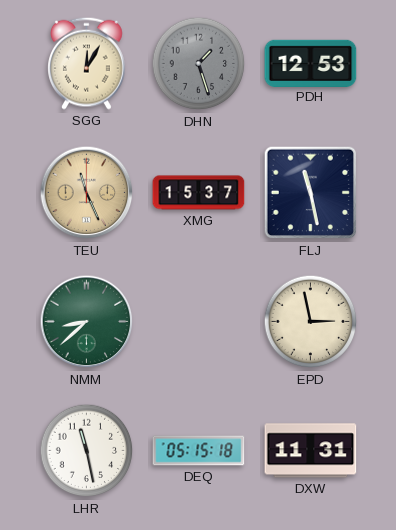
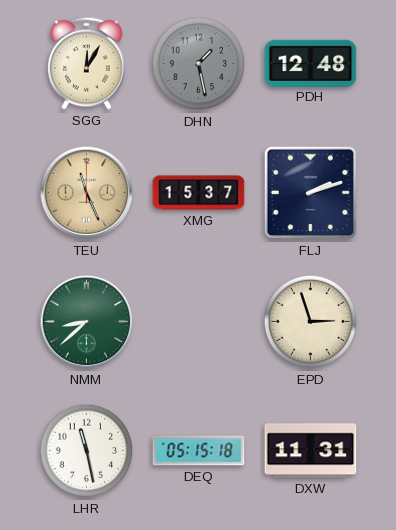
DHN: 1:27 -> 1:28 (199, 64)
PDH: 12:53 -> 12:48 (311, 63)
FLJ: 11:28 -> 2:12 (311, 193)
EPD: 2:58 -> 2:57 (311, 322)
